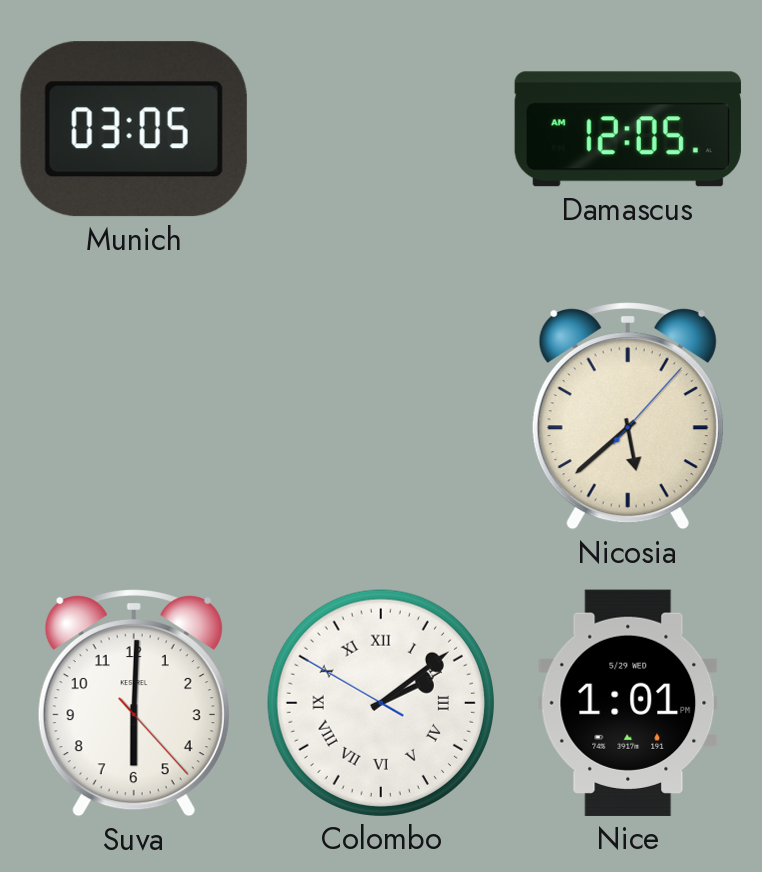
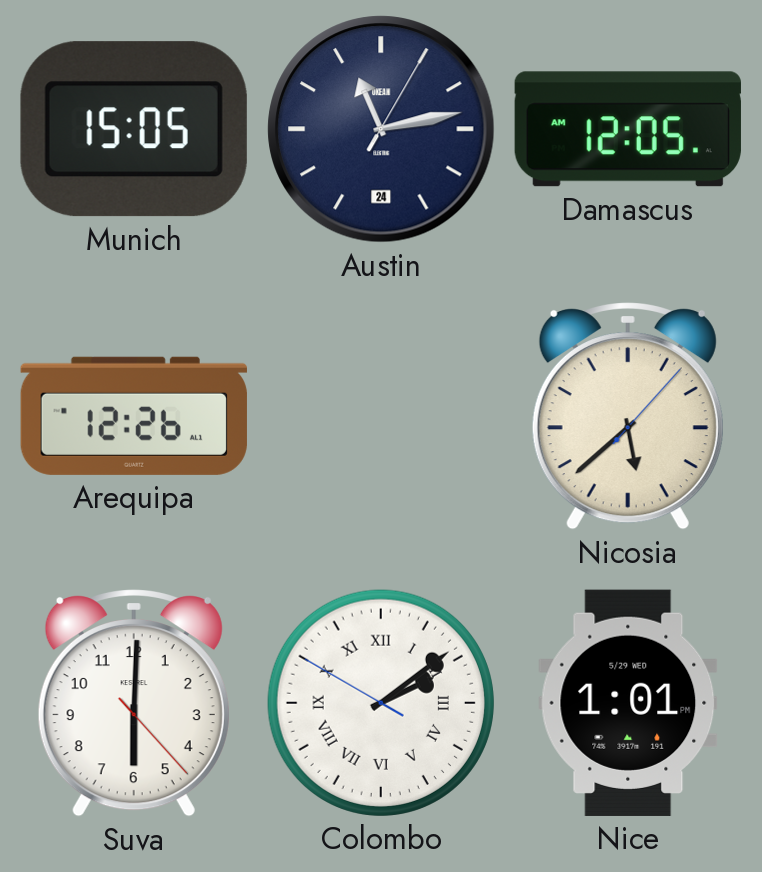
Munich: 03:05 -> 15:05 (134, 129)
Austin: none -> 11:13 (381, 129)
Arequipa: none -> 12:26 (134, 416)
